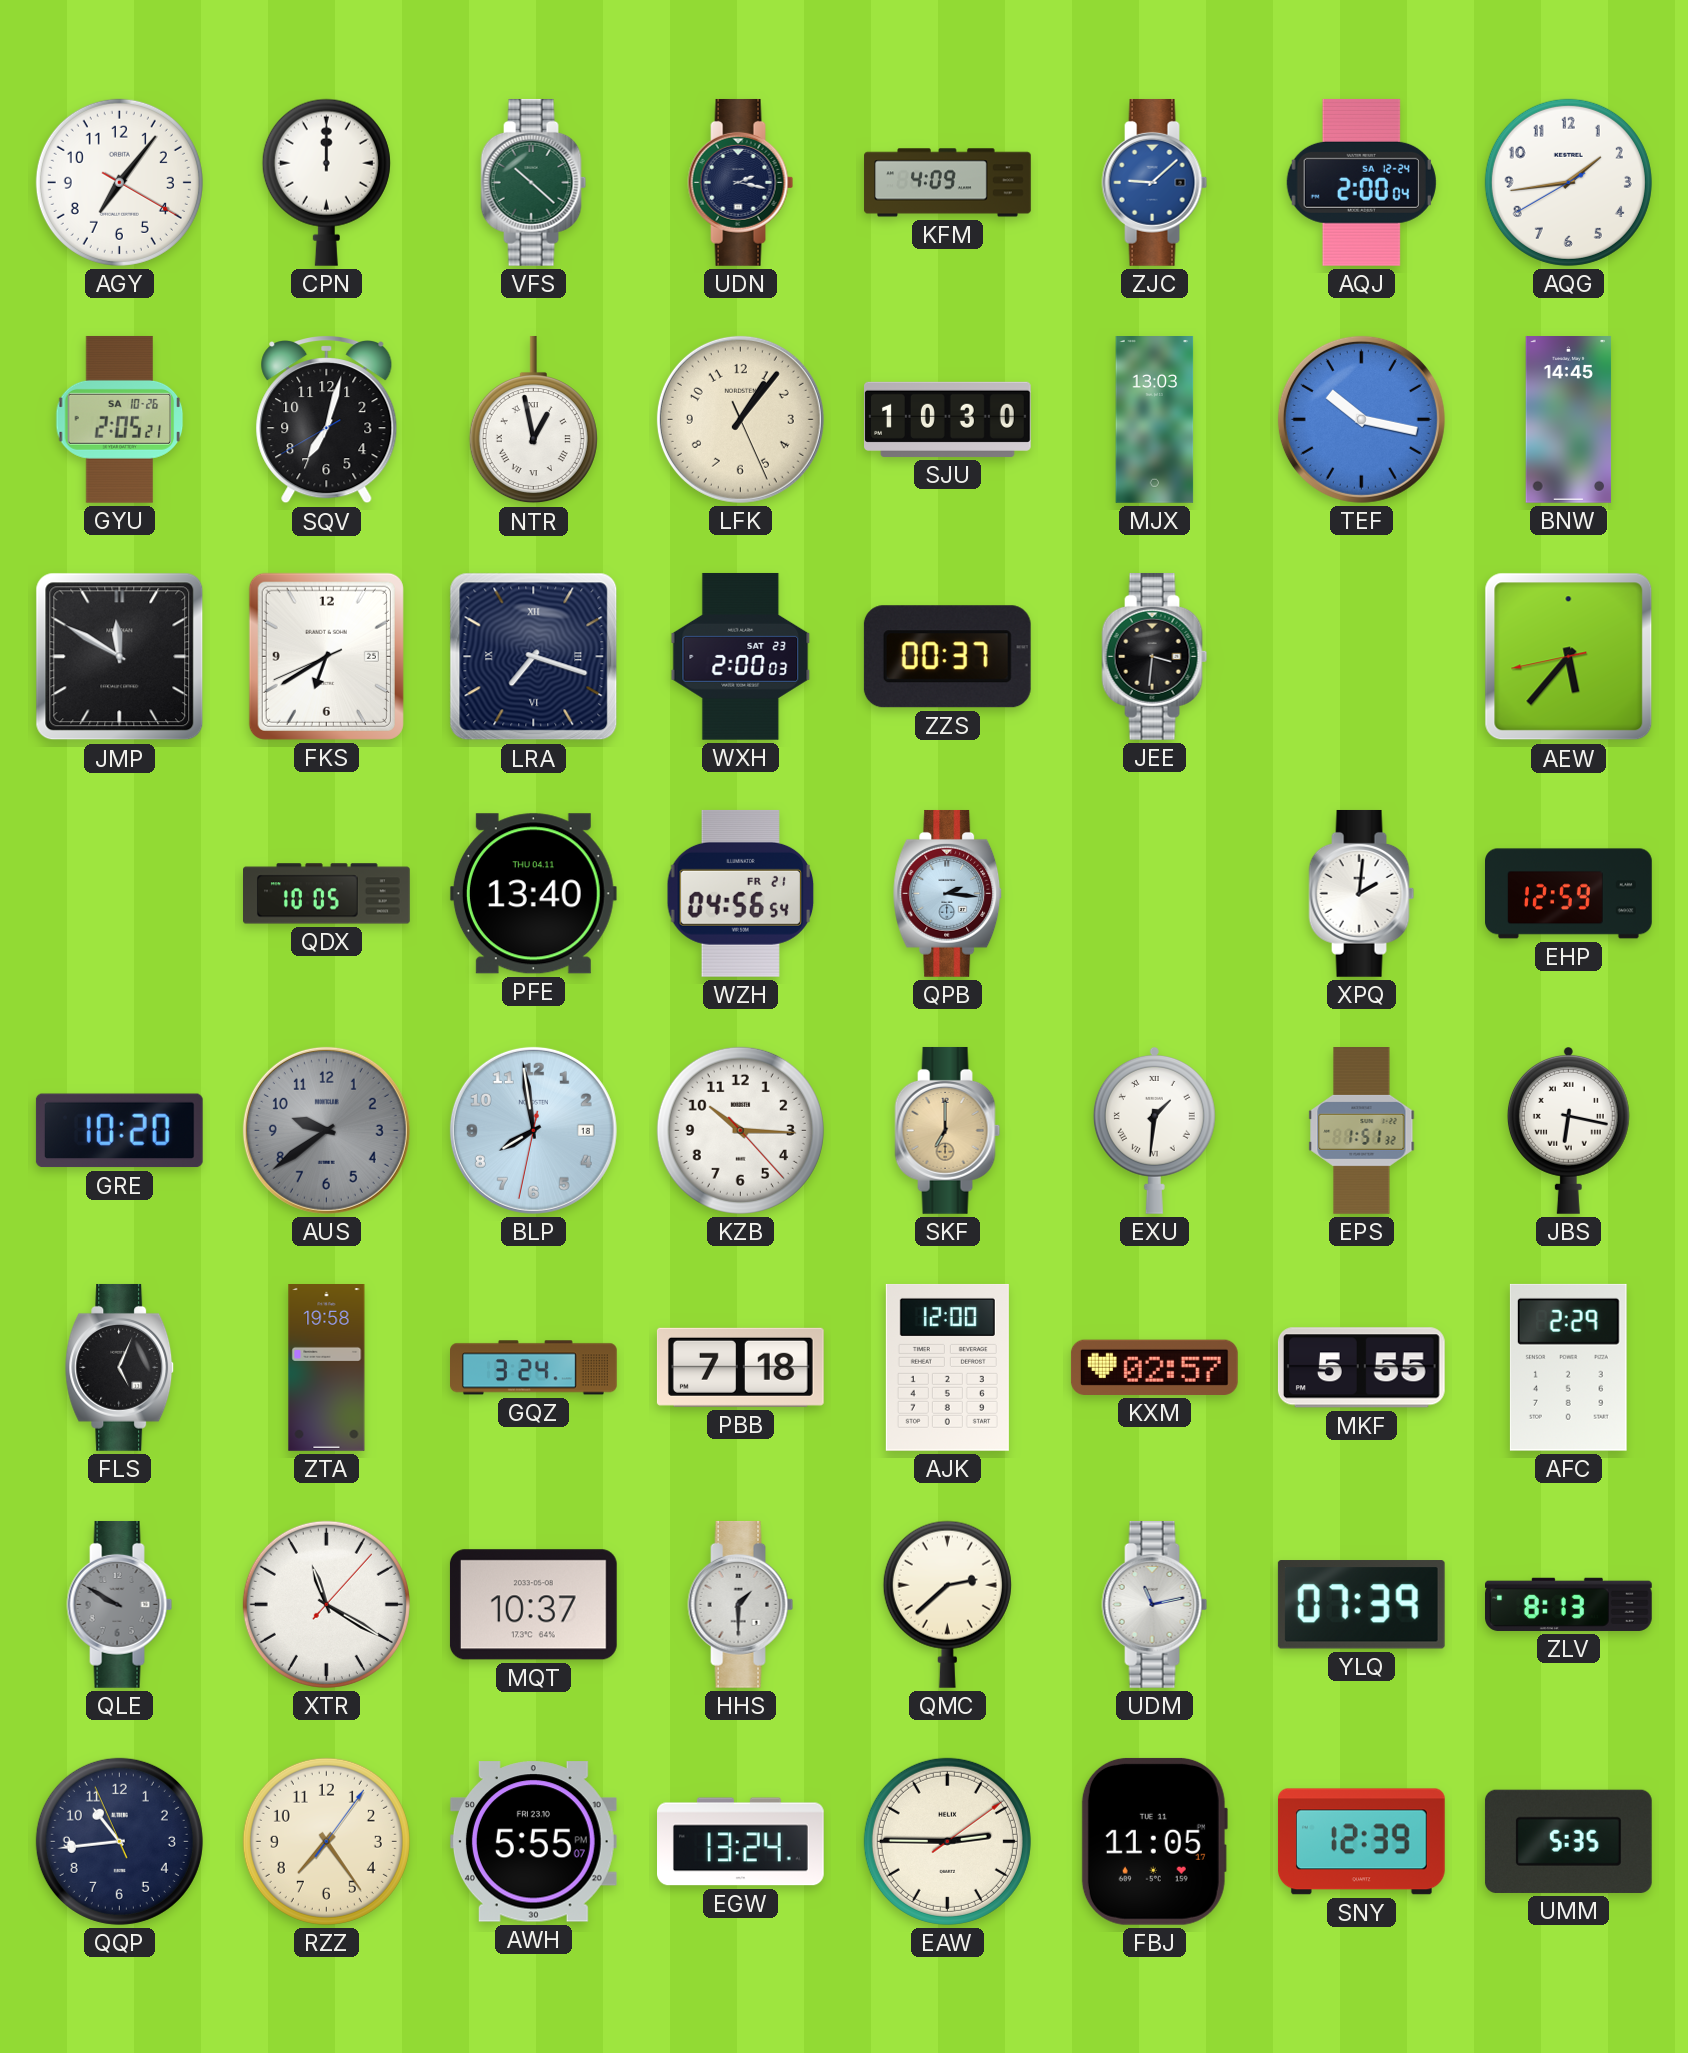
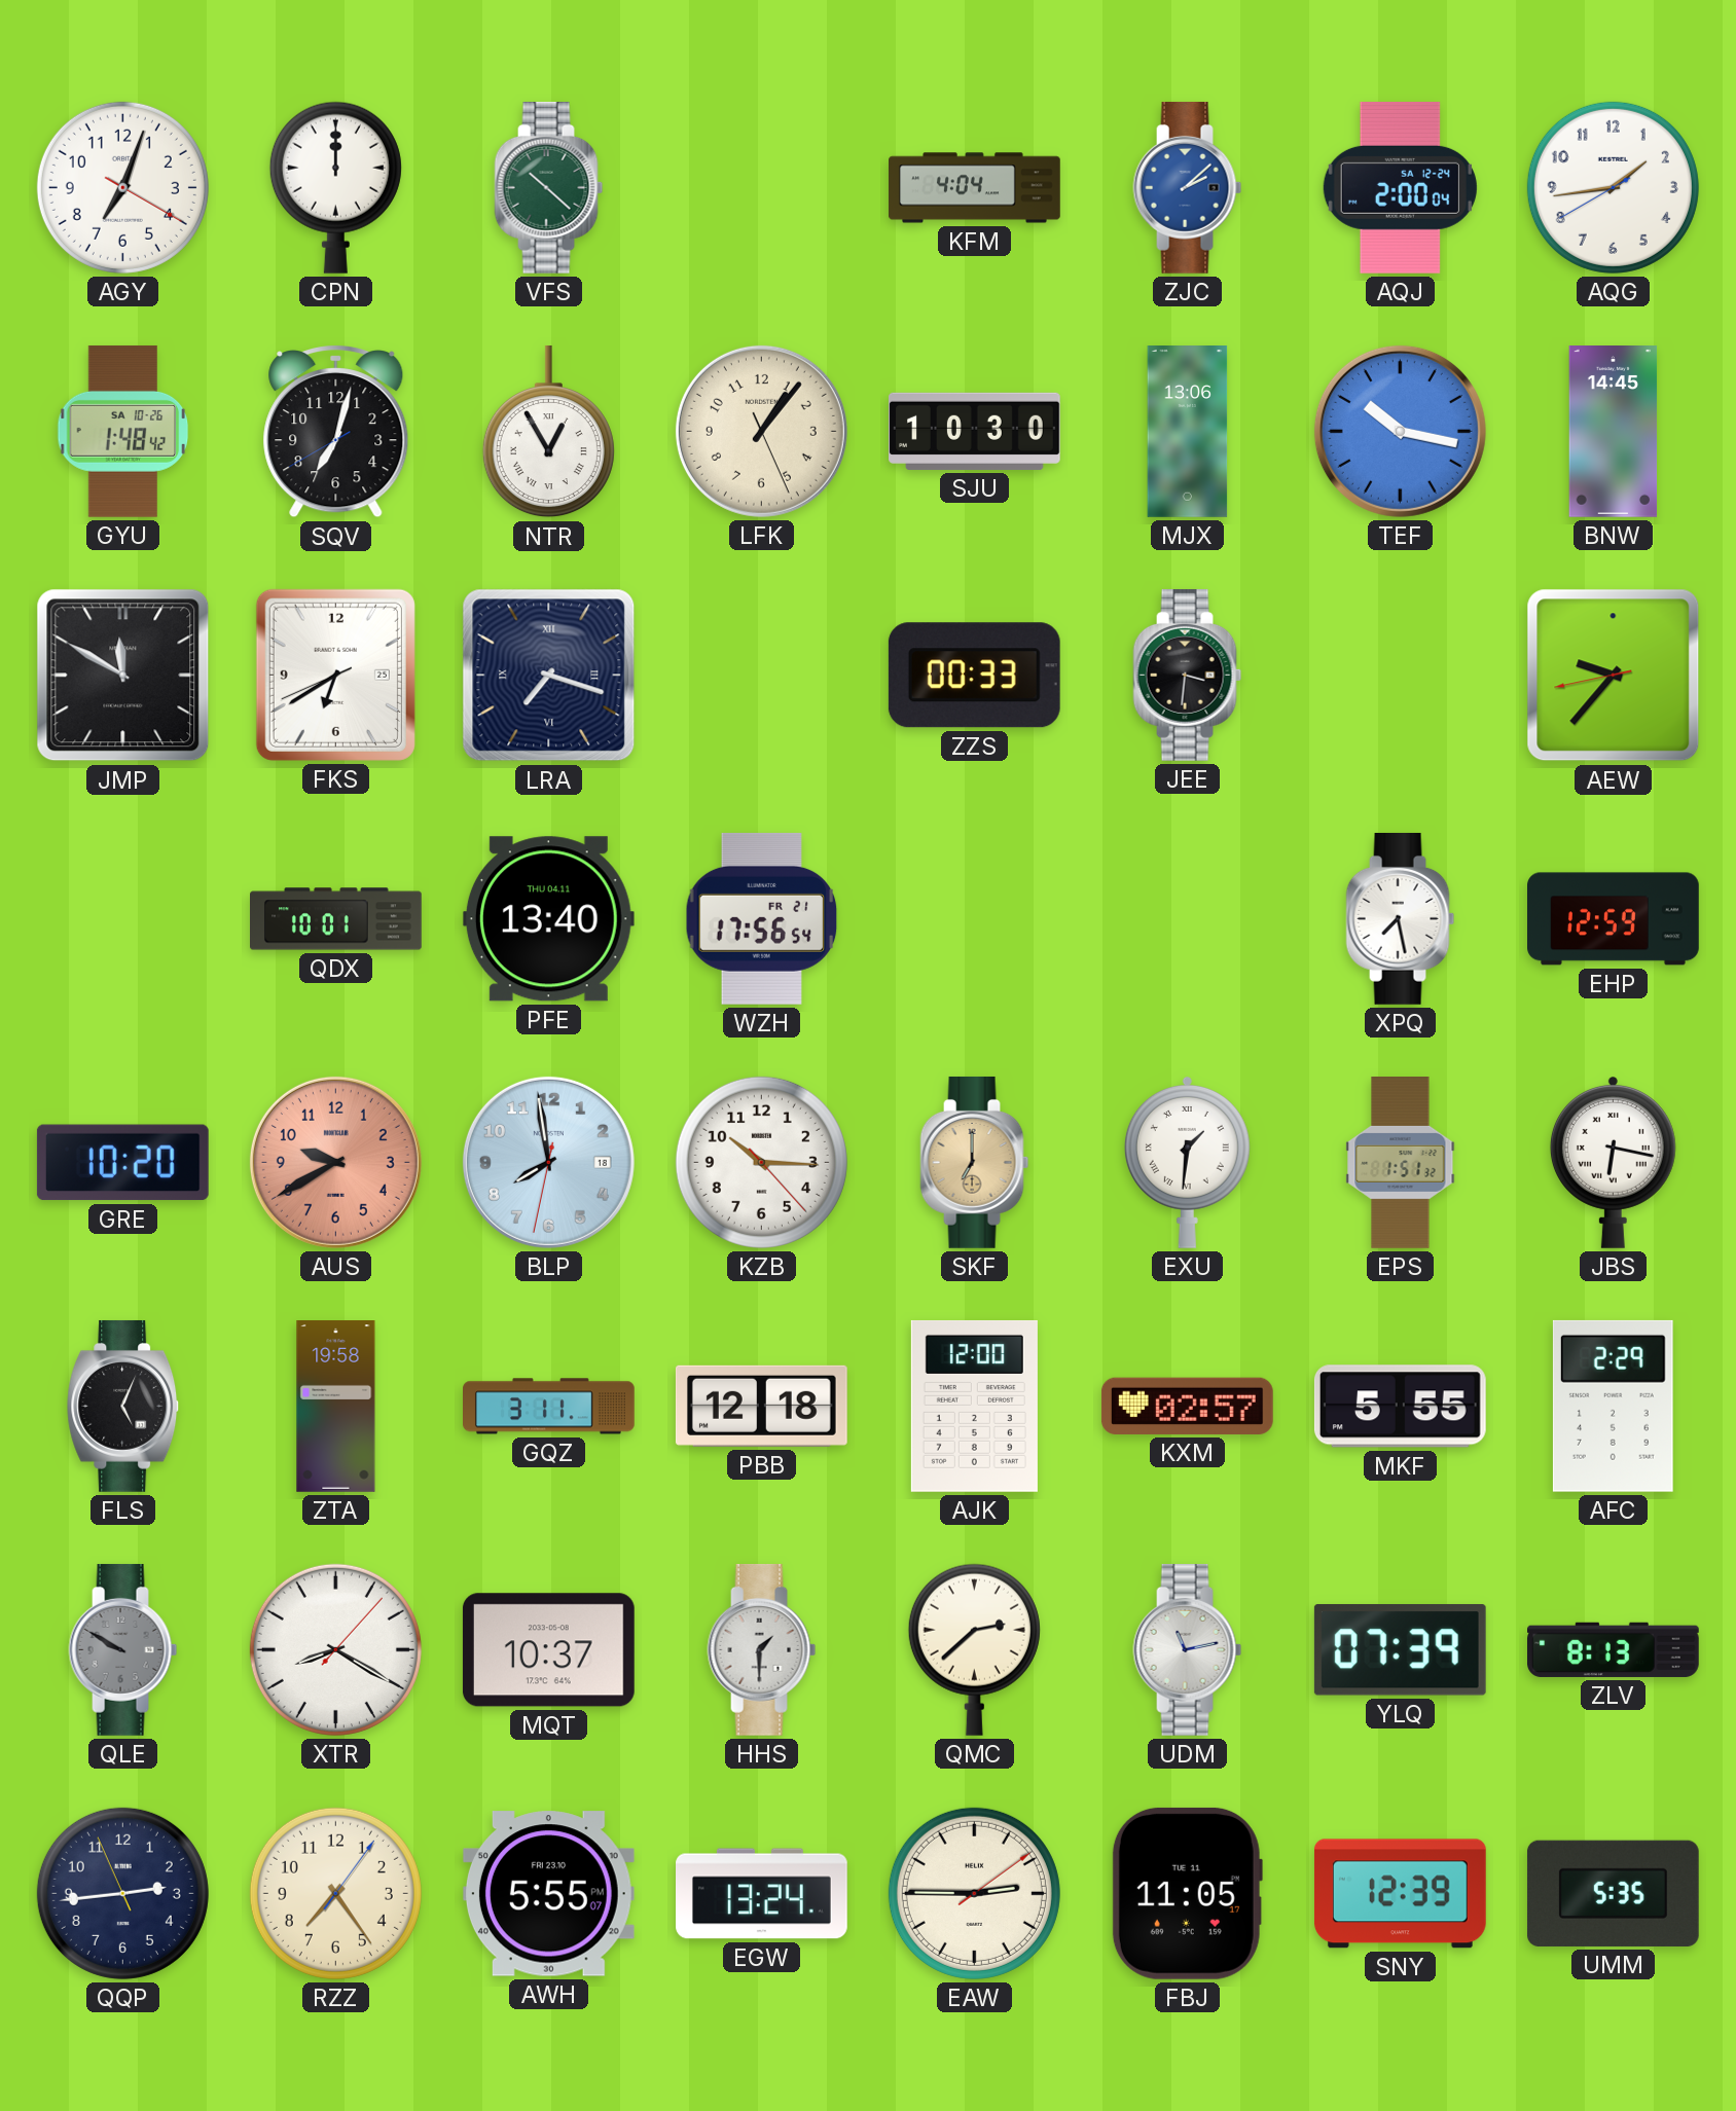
AGY: 7:06 -> 7:03 (122, 187)
UDN: 2:17 -> none (741, 182)
KFM: 4:09 -> 4:04 (975, 188)
ZJC: 9:08 -> 2:08 (1188, 187)
GYU: 2:05 -> 1:48 (123, 431)
NTR: 12:58 -> 12:55 (548, 432)
MJX: 13:03 -> 13:06 (1188, 432)
WXH: 2:00 -> none (741, 656)
ZZS: 00:37 -> 00:33 (974, 676)
AEW: 5:36 -> 9:36 (1614, 676)
QDX: 10:05 -> 10:01 (336, 919)
WZH: 04:56 -> 17:56 (762, 918)
QPB: 2:16 -> none (948, 893)
XPQ: 2:01 -> 7:28 (1401, 918)
AUS: 9:39 -> 9:40 (335, 1162)
AUS dial: grey -> salmon (335, 1162)
GQZ: 3:24 -> 3:11 (549, 1407)
PBB: 7:18 -> 12:18 (761, 1406)
XTR: 11:20 -> 8:20 (335, 1649)
QQP: 10:43 -> 2:43 (122, 1893)
